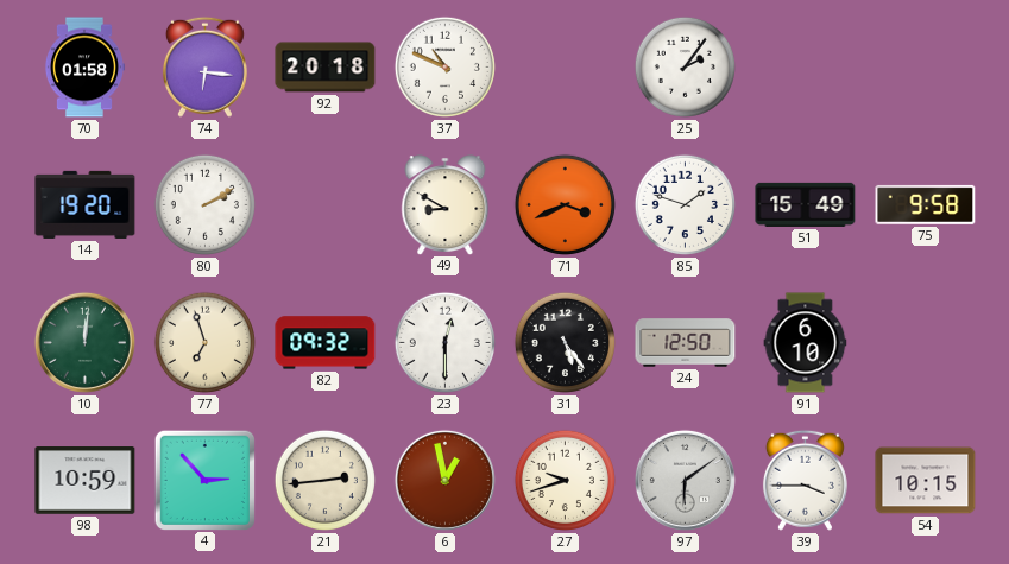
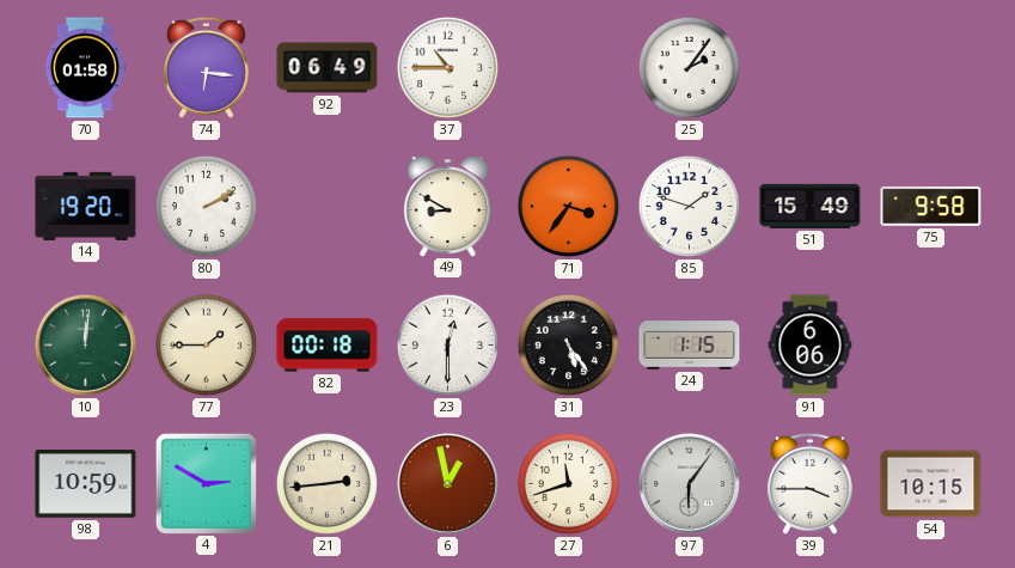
92: 20:18 -> 06:49 (328, 68)
37: 10:49 -> 10:45 (447, 67)
71: 3:41 -> 3:36 (568, 206)
77: 6:57 -> 1:45 (206, 344)
82: 09:32 -> 00:18 (328, 346)
24: 12:50 -> 1:15 (690, 346)
91: 6:10 -> 6:06 (811, 346)
4: 2:53 -> 2:50 (206, 483)
27: 9:42 -> 11:42 (568, 483)
97: 6:09 -> 6:06 (689, 483)
